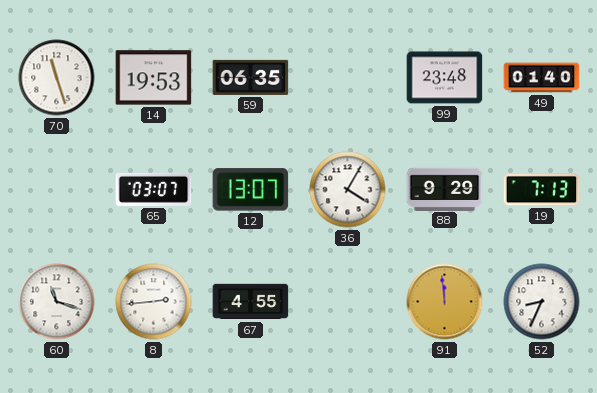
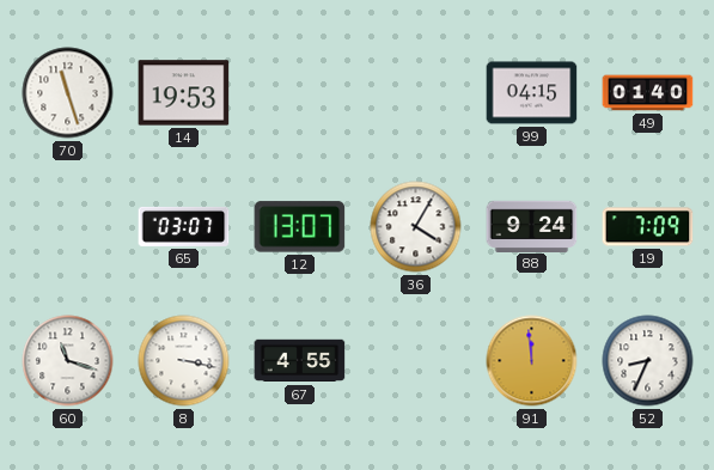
59: 06:35 -> none (251, 77)
99: 23:48 -> 04:15 (532, 93)
88: 9:29 -> 9:24 (532, 226)
19: 7:13 -> 7:09 (648, 227)
8: 2:44 -> 3:17 (184, 361)
